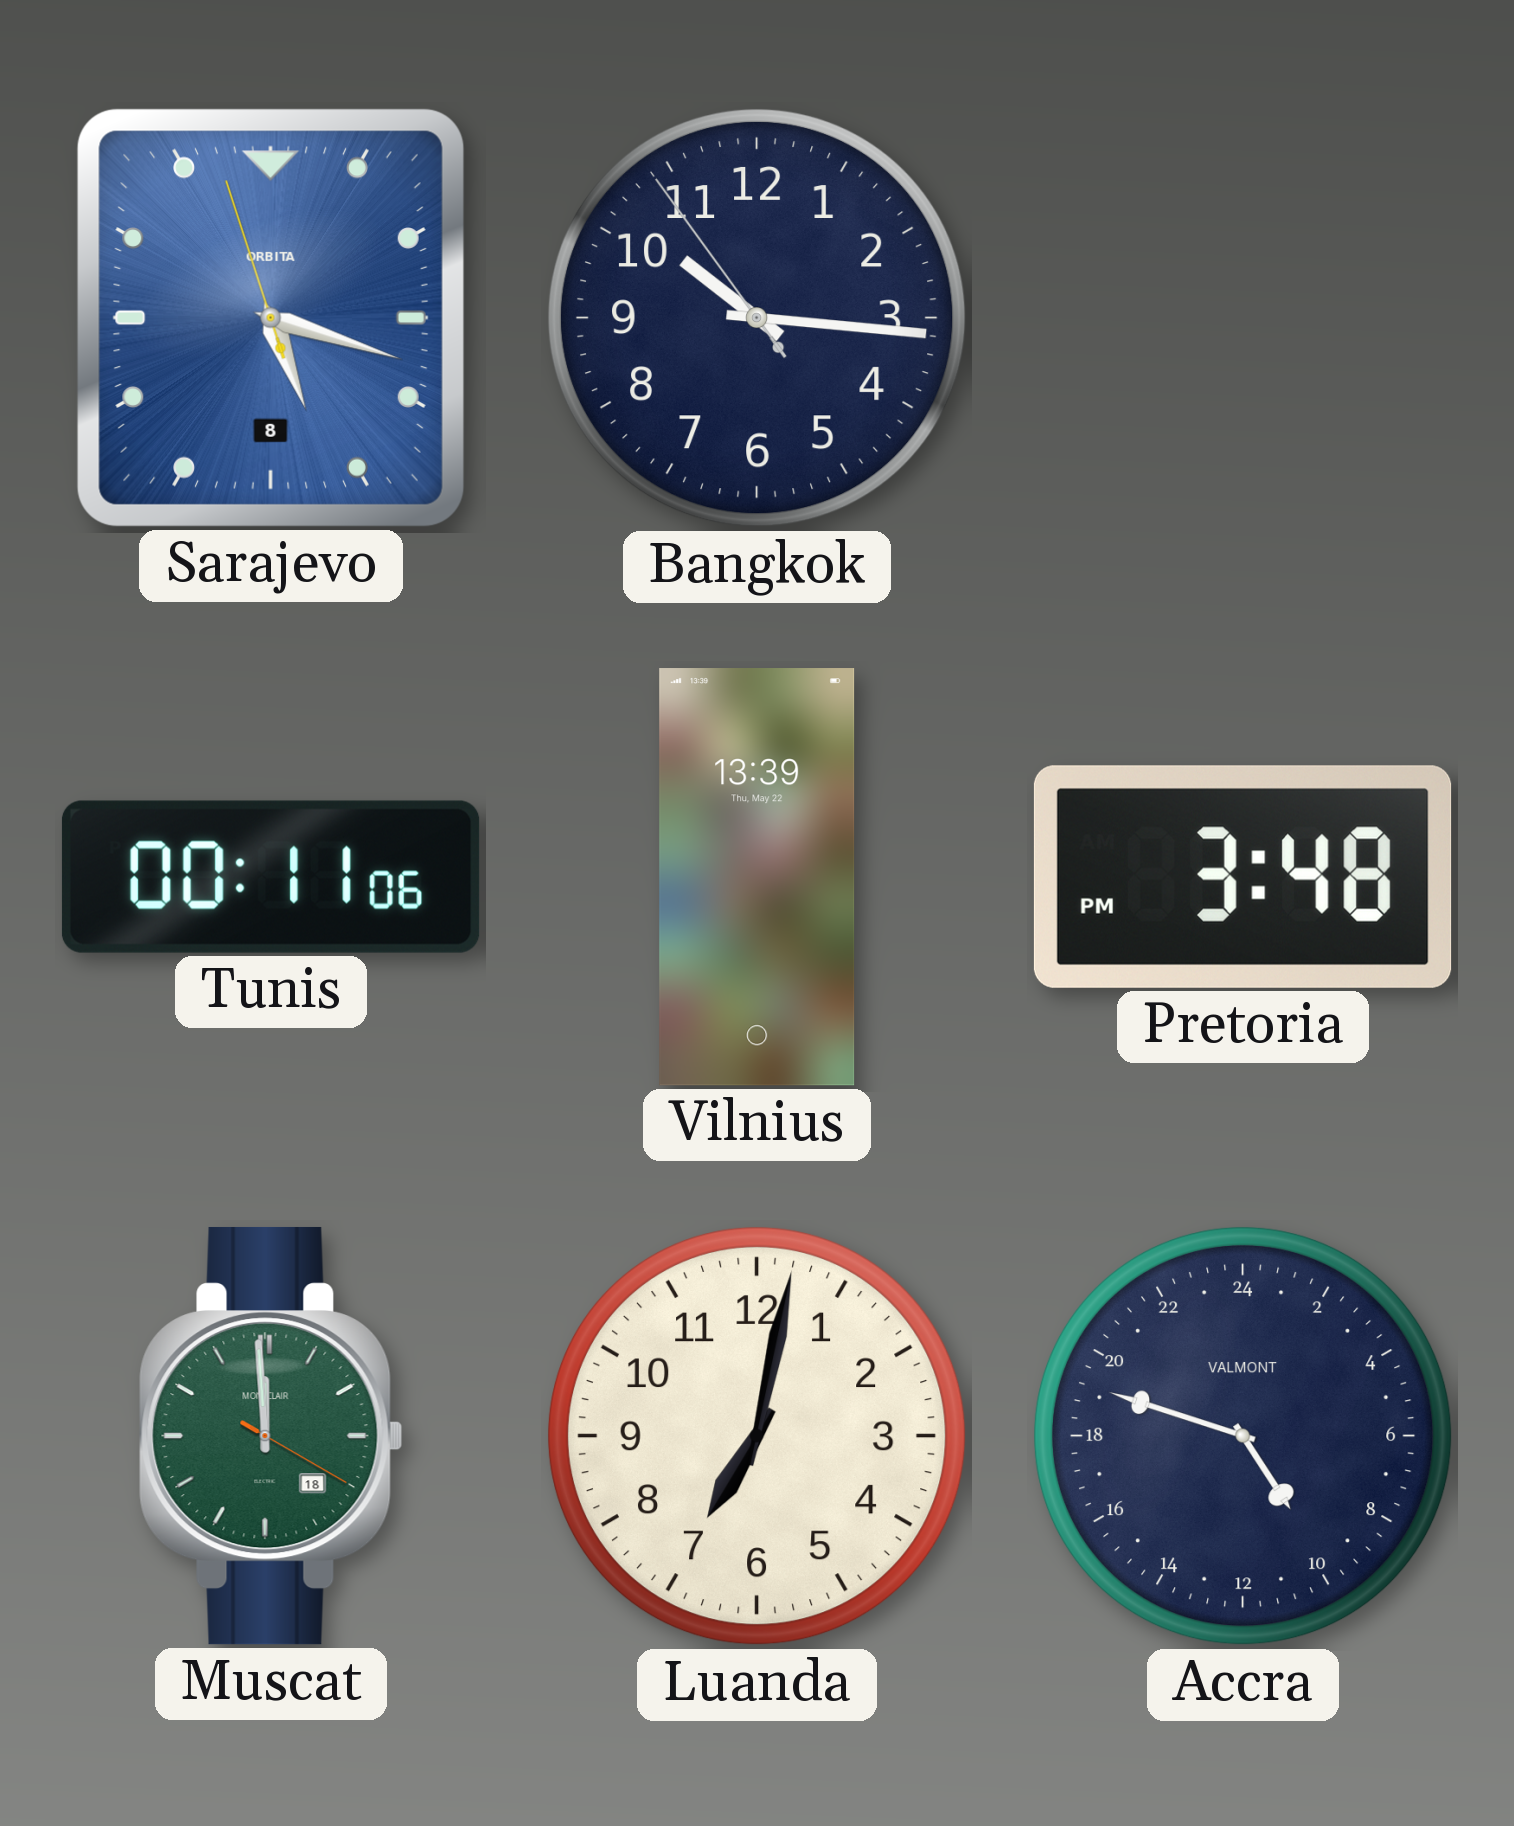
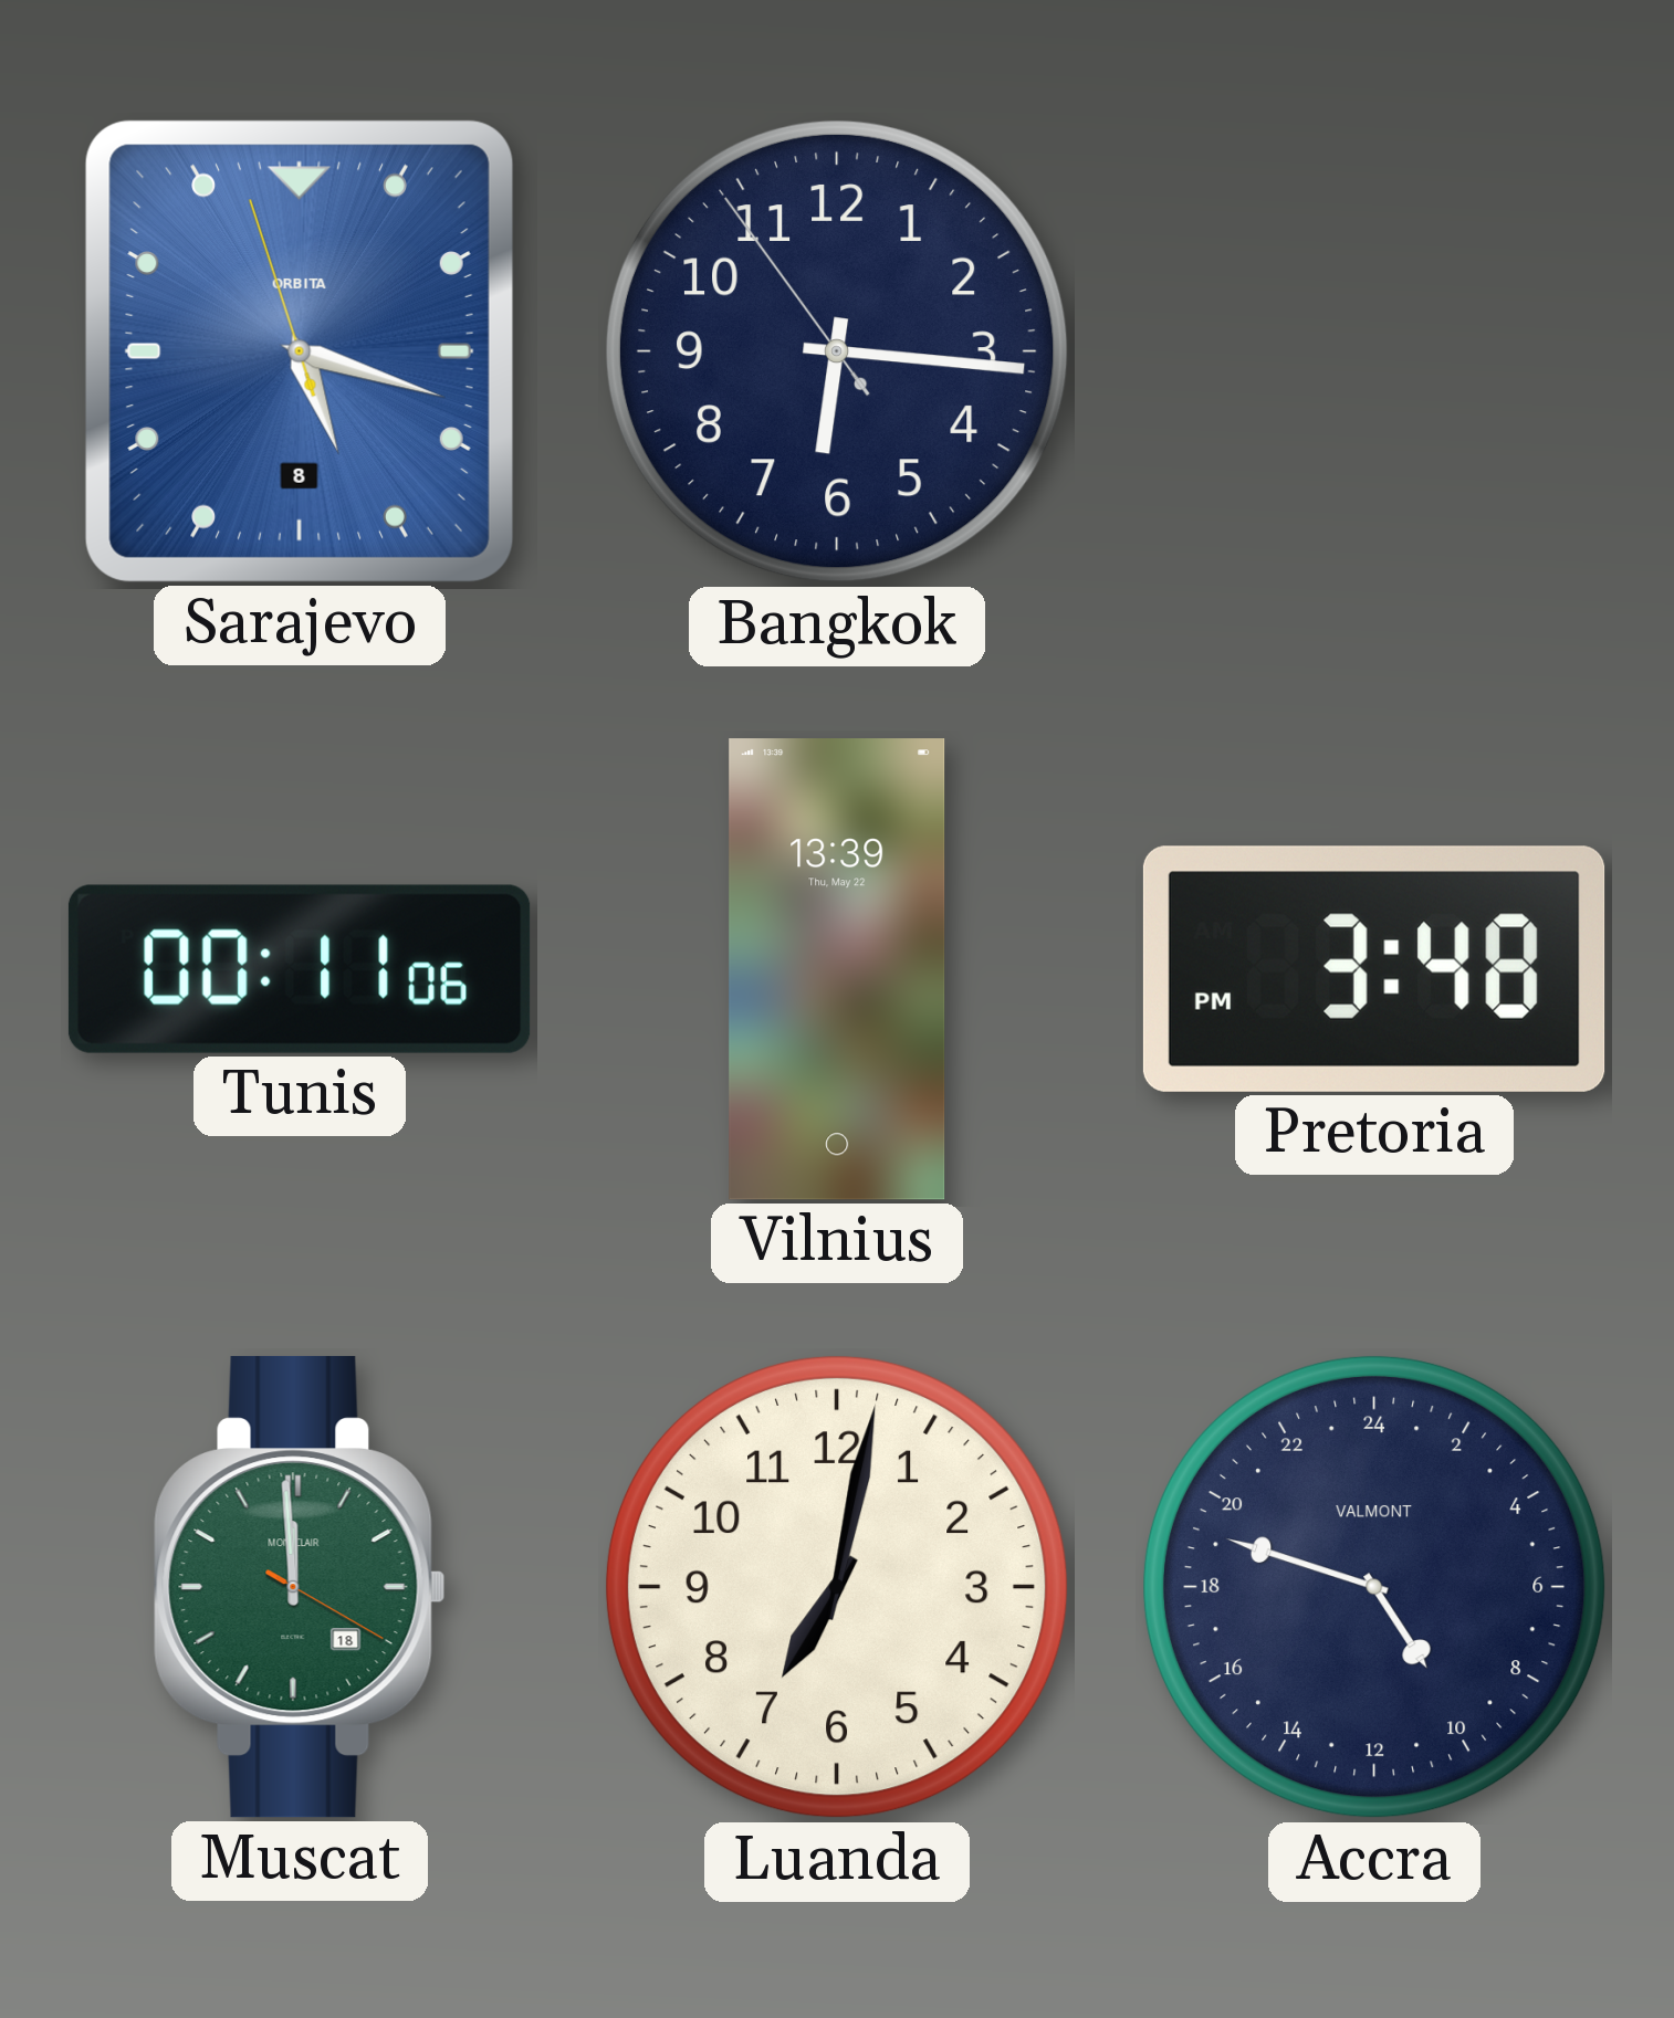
Bangkok: 10:15 -> 6:15 (837, 351)
